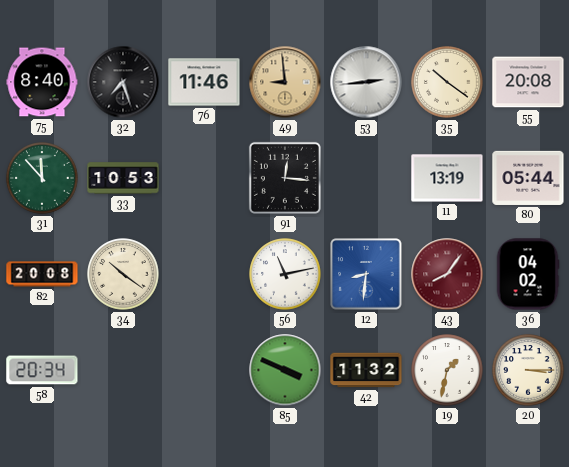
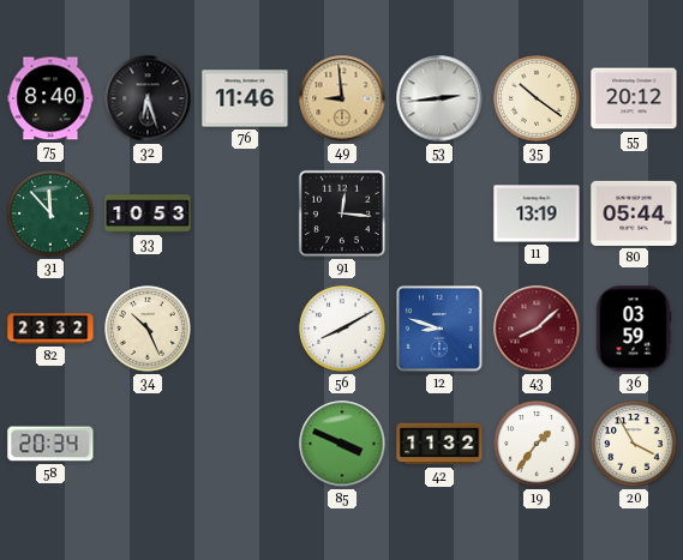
32: 7:27 -> 6:27 (148, 98)
55: 20:08 -> 20:12 (634, 98)
82: 20:08 -> 23:32 (50, 329)
34: 10:21 -> 10:26 (148, 329)
56: 11:13 -> 8:10 (342, 329)
12: 8:31 -> 8:48 (439, 329)
43: 8:06 -> 8:08 (537, 329)
36: 04:02 -> 03:59 (634, 329)
19: 1:32 -> 1:36 (537, 444)
20: 3:15 -> 3:55 (634, 444)
